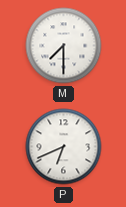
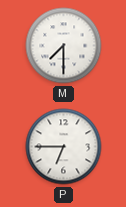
P: 6:41 -> 6:45 (64, 147)
